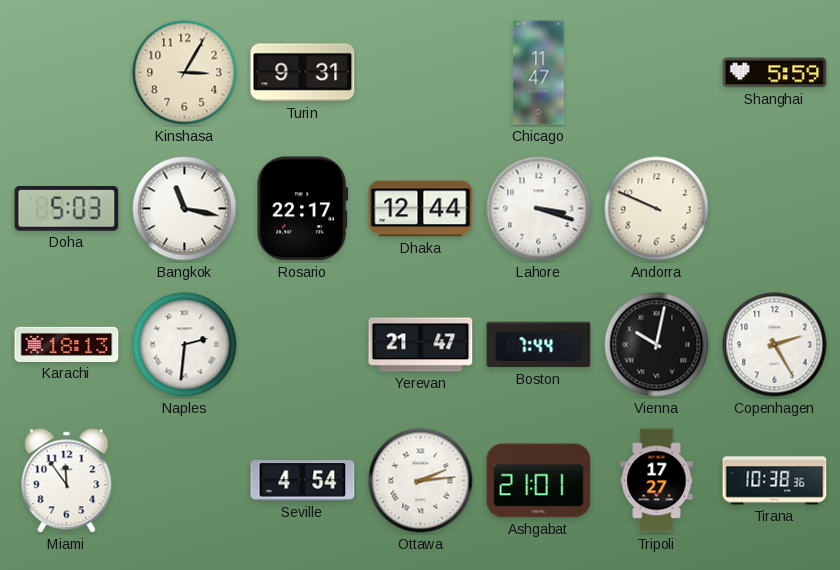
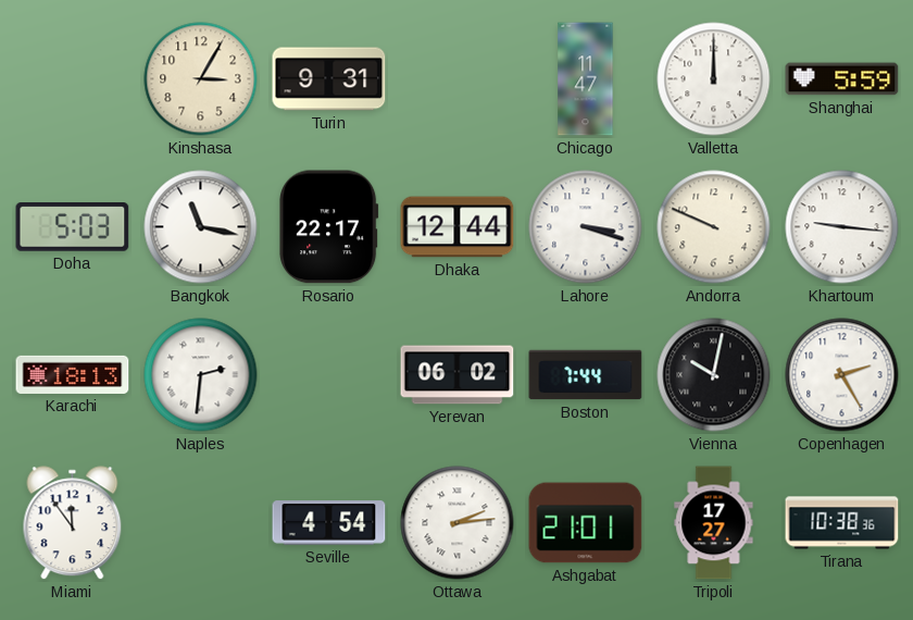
Valletta: none -> 12:00 (714, 79)
Khartoum: none -> 9:16 (842, 227)
Yerevan: 21:47 -> 06:02 (458, 375)
